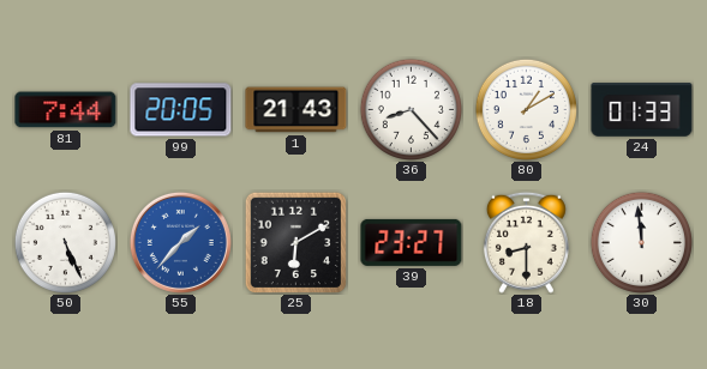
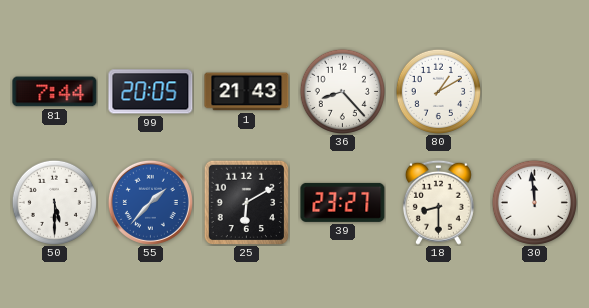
24: 01:33 -> none (642, 110)
50: 5:26 -> 5:30 (54, 202)
